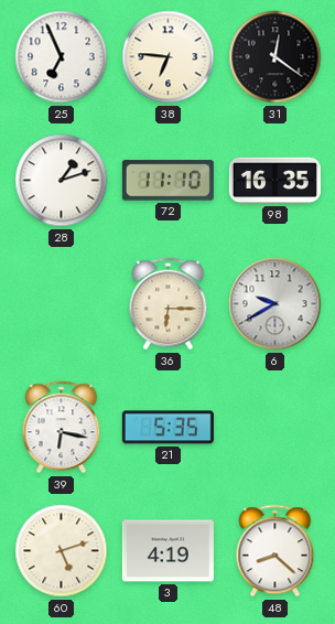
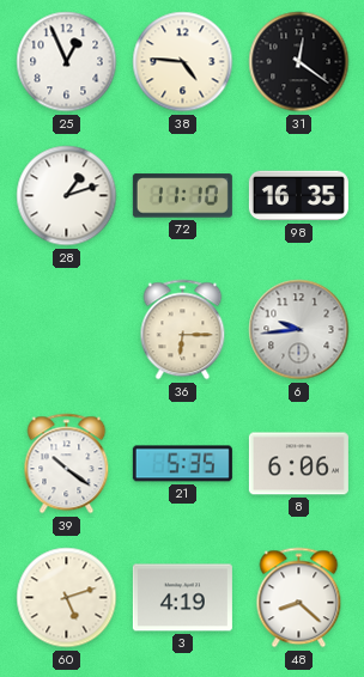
25: 6:56 -> 12:56 (67, 62)
38: 6:46 -> 4:46 (183, 62)
6: 9:40 -> 9:44 (299, 330)
39: 6:17 -> 10:21 (67, 464)
8: none -> 6:06 (298, 464)
